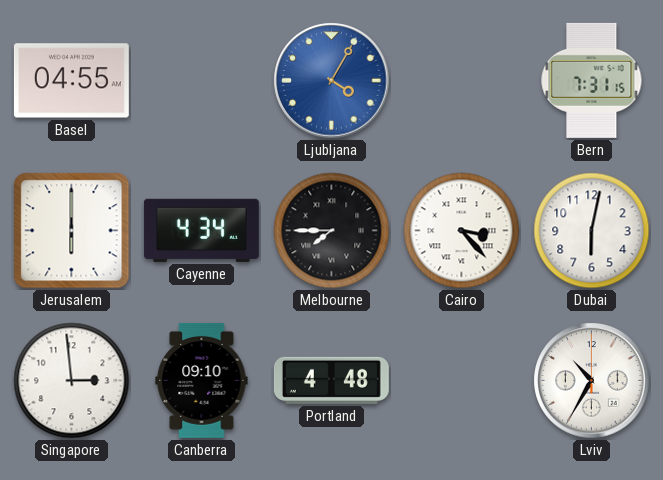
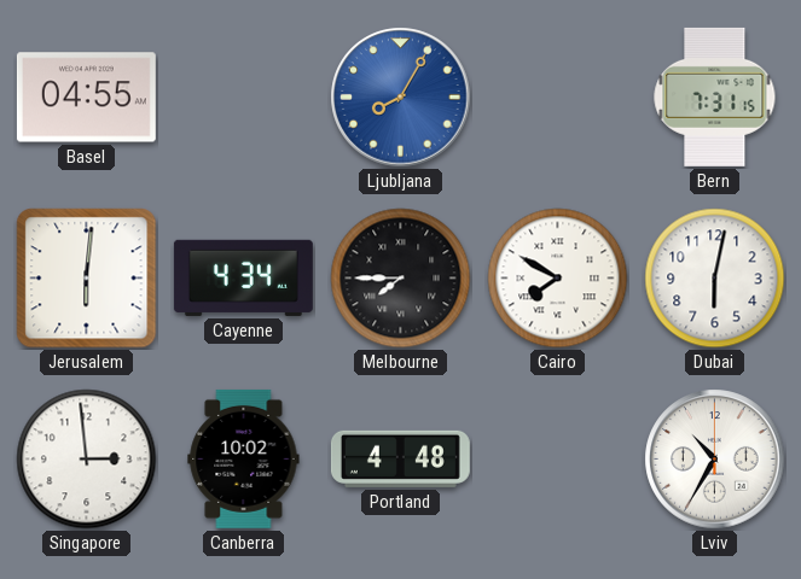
Ljubljana: 4:05 -> 8:05 (401, 98)
Jerusalem: 6:00 -> 6:01 (87, 279)
Cairo: 3:23 -> 7:50 (558, 279)
Canberra: 09:10 -> 10:02 (244, 458)
